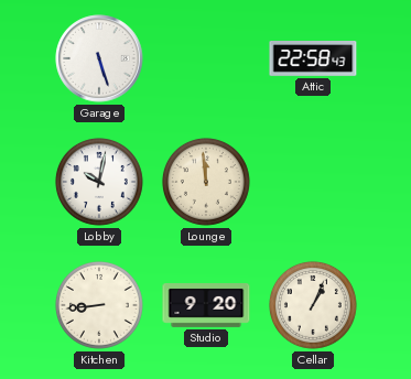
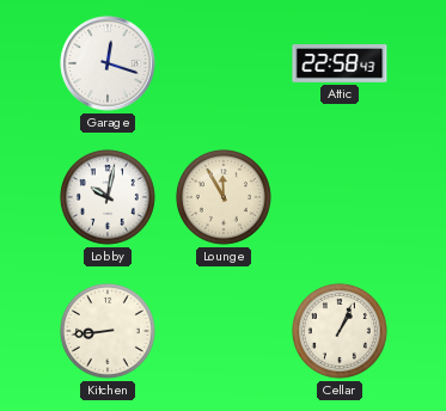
Garage: 5:27 -> 12:18 (108, 63)
Lounge: 11:59 -> 11:55 (224, 197)
Studio: 9:20 -> none (206, 306)
